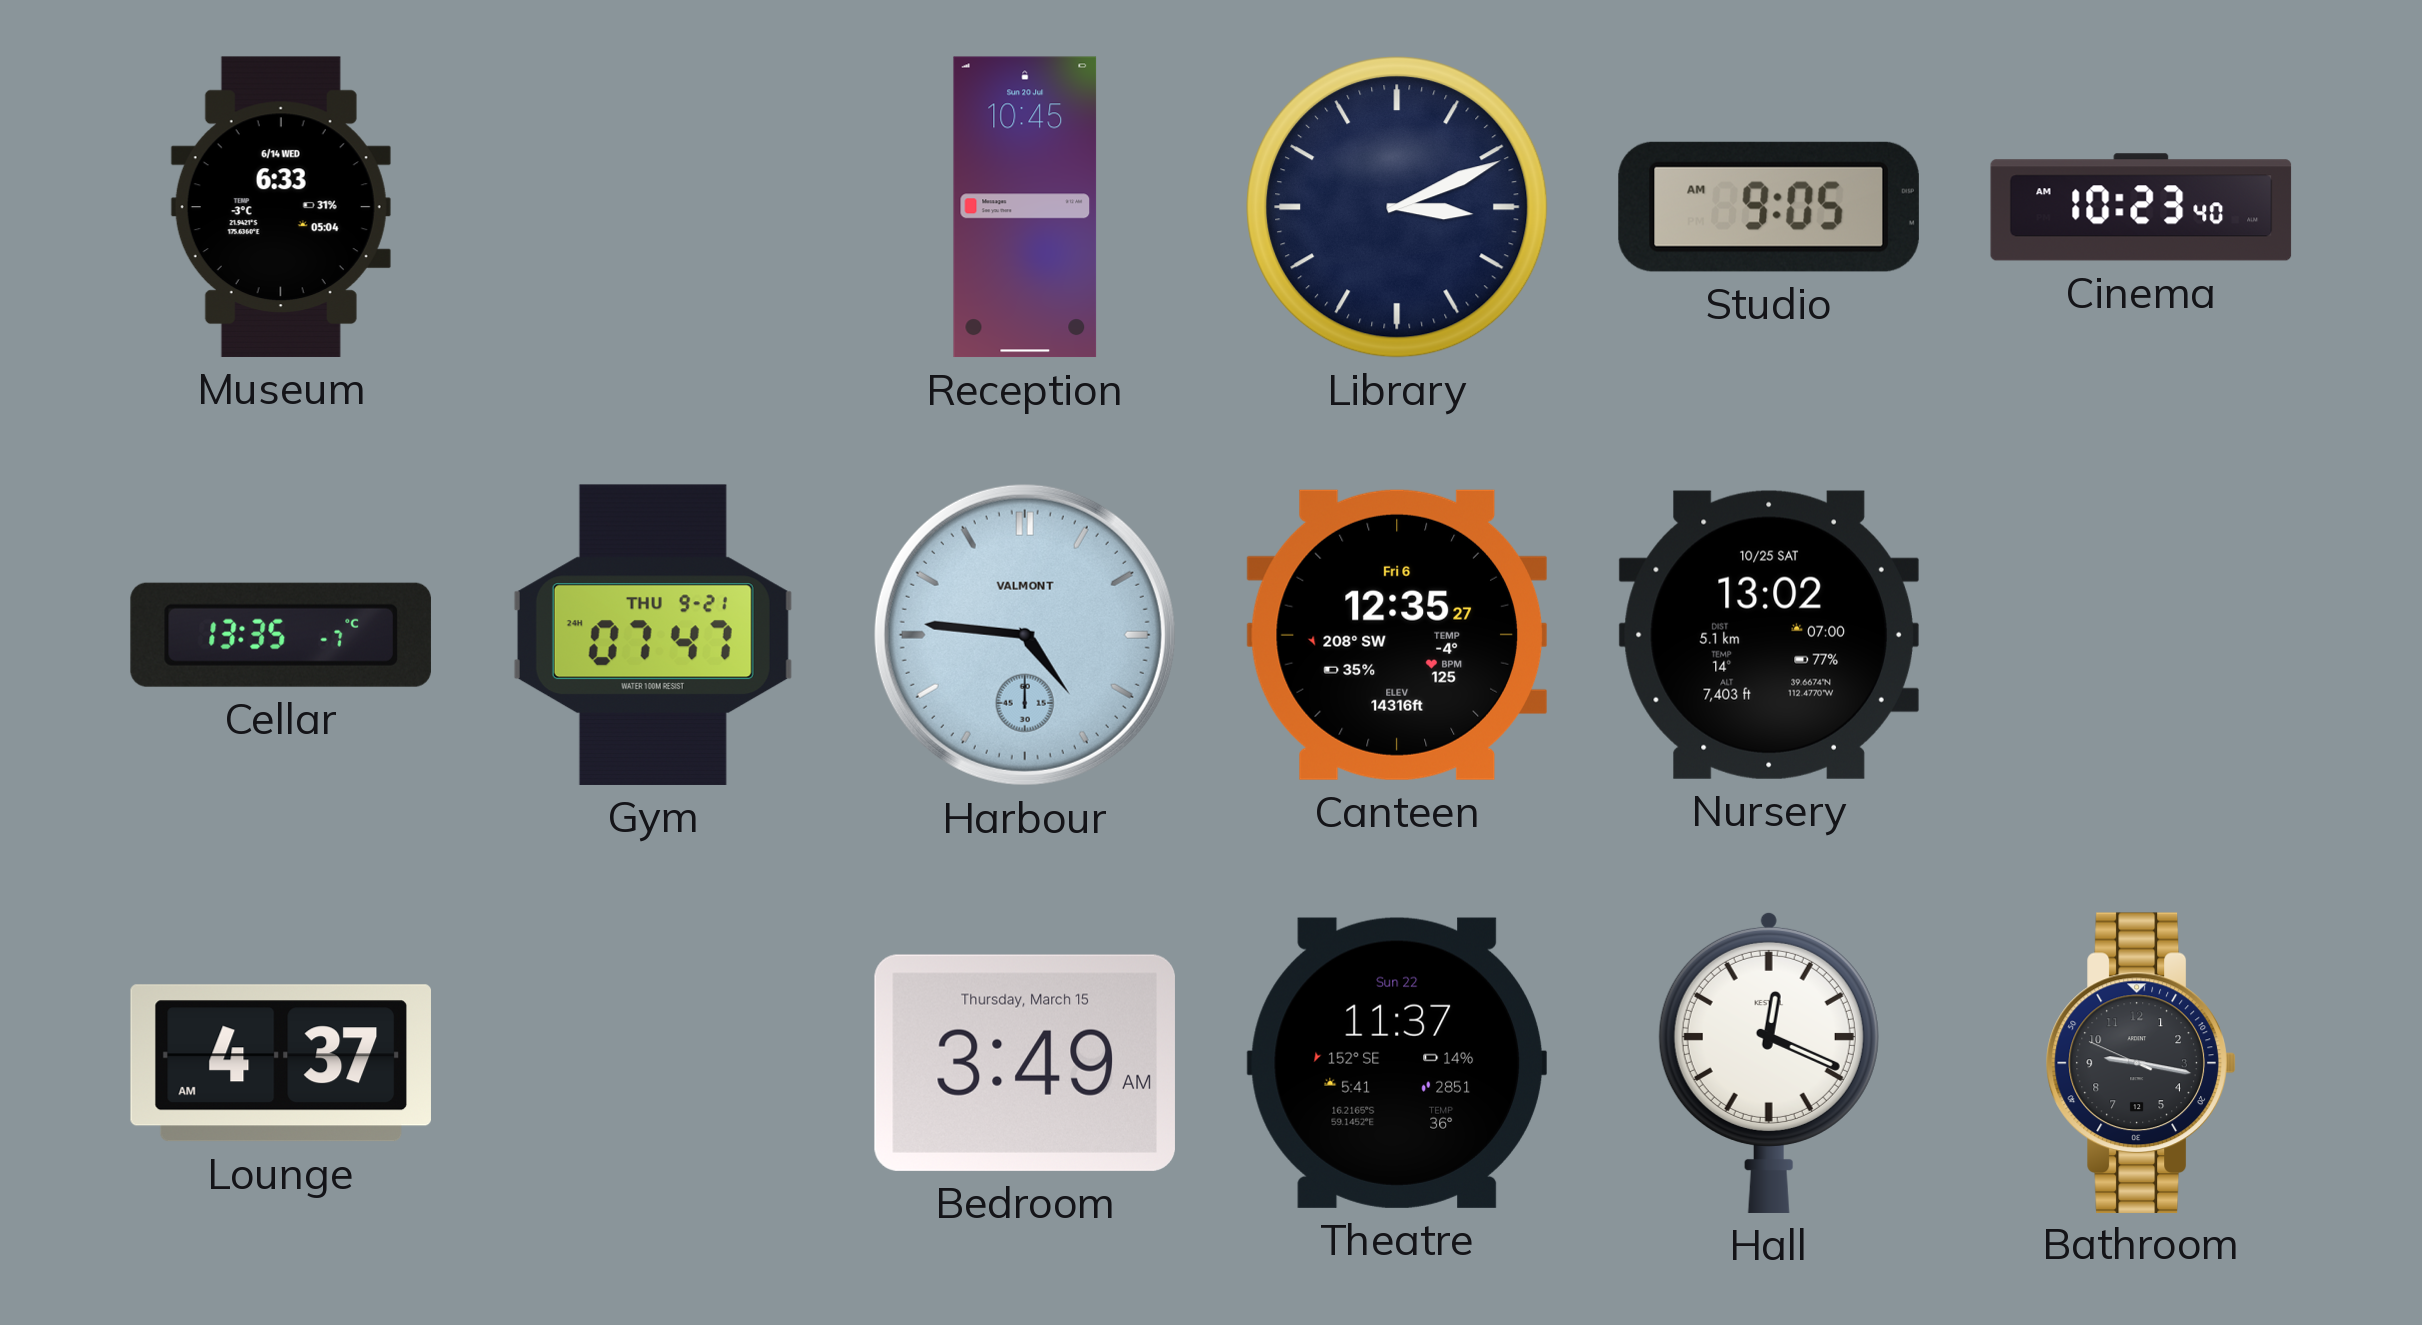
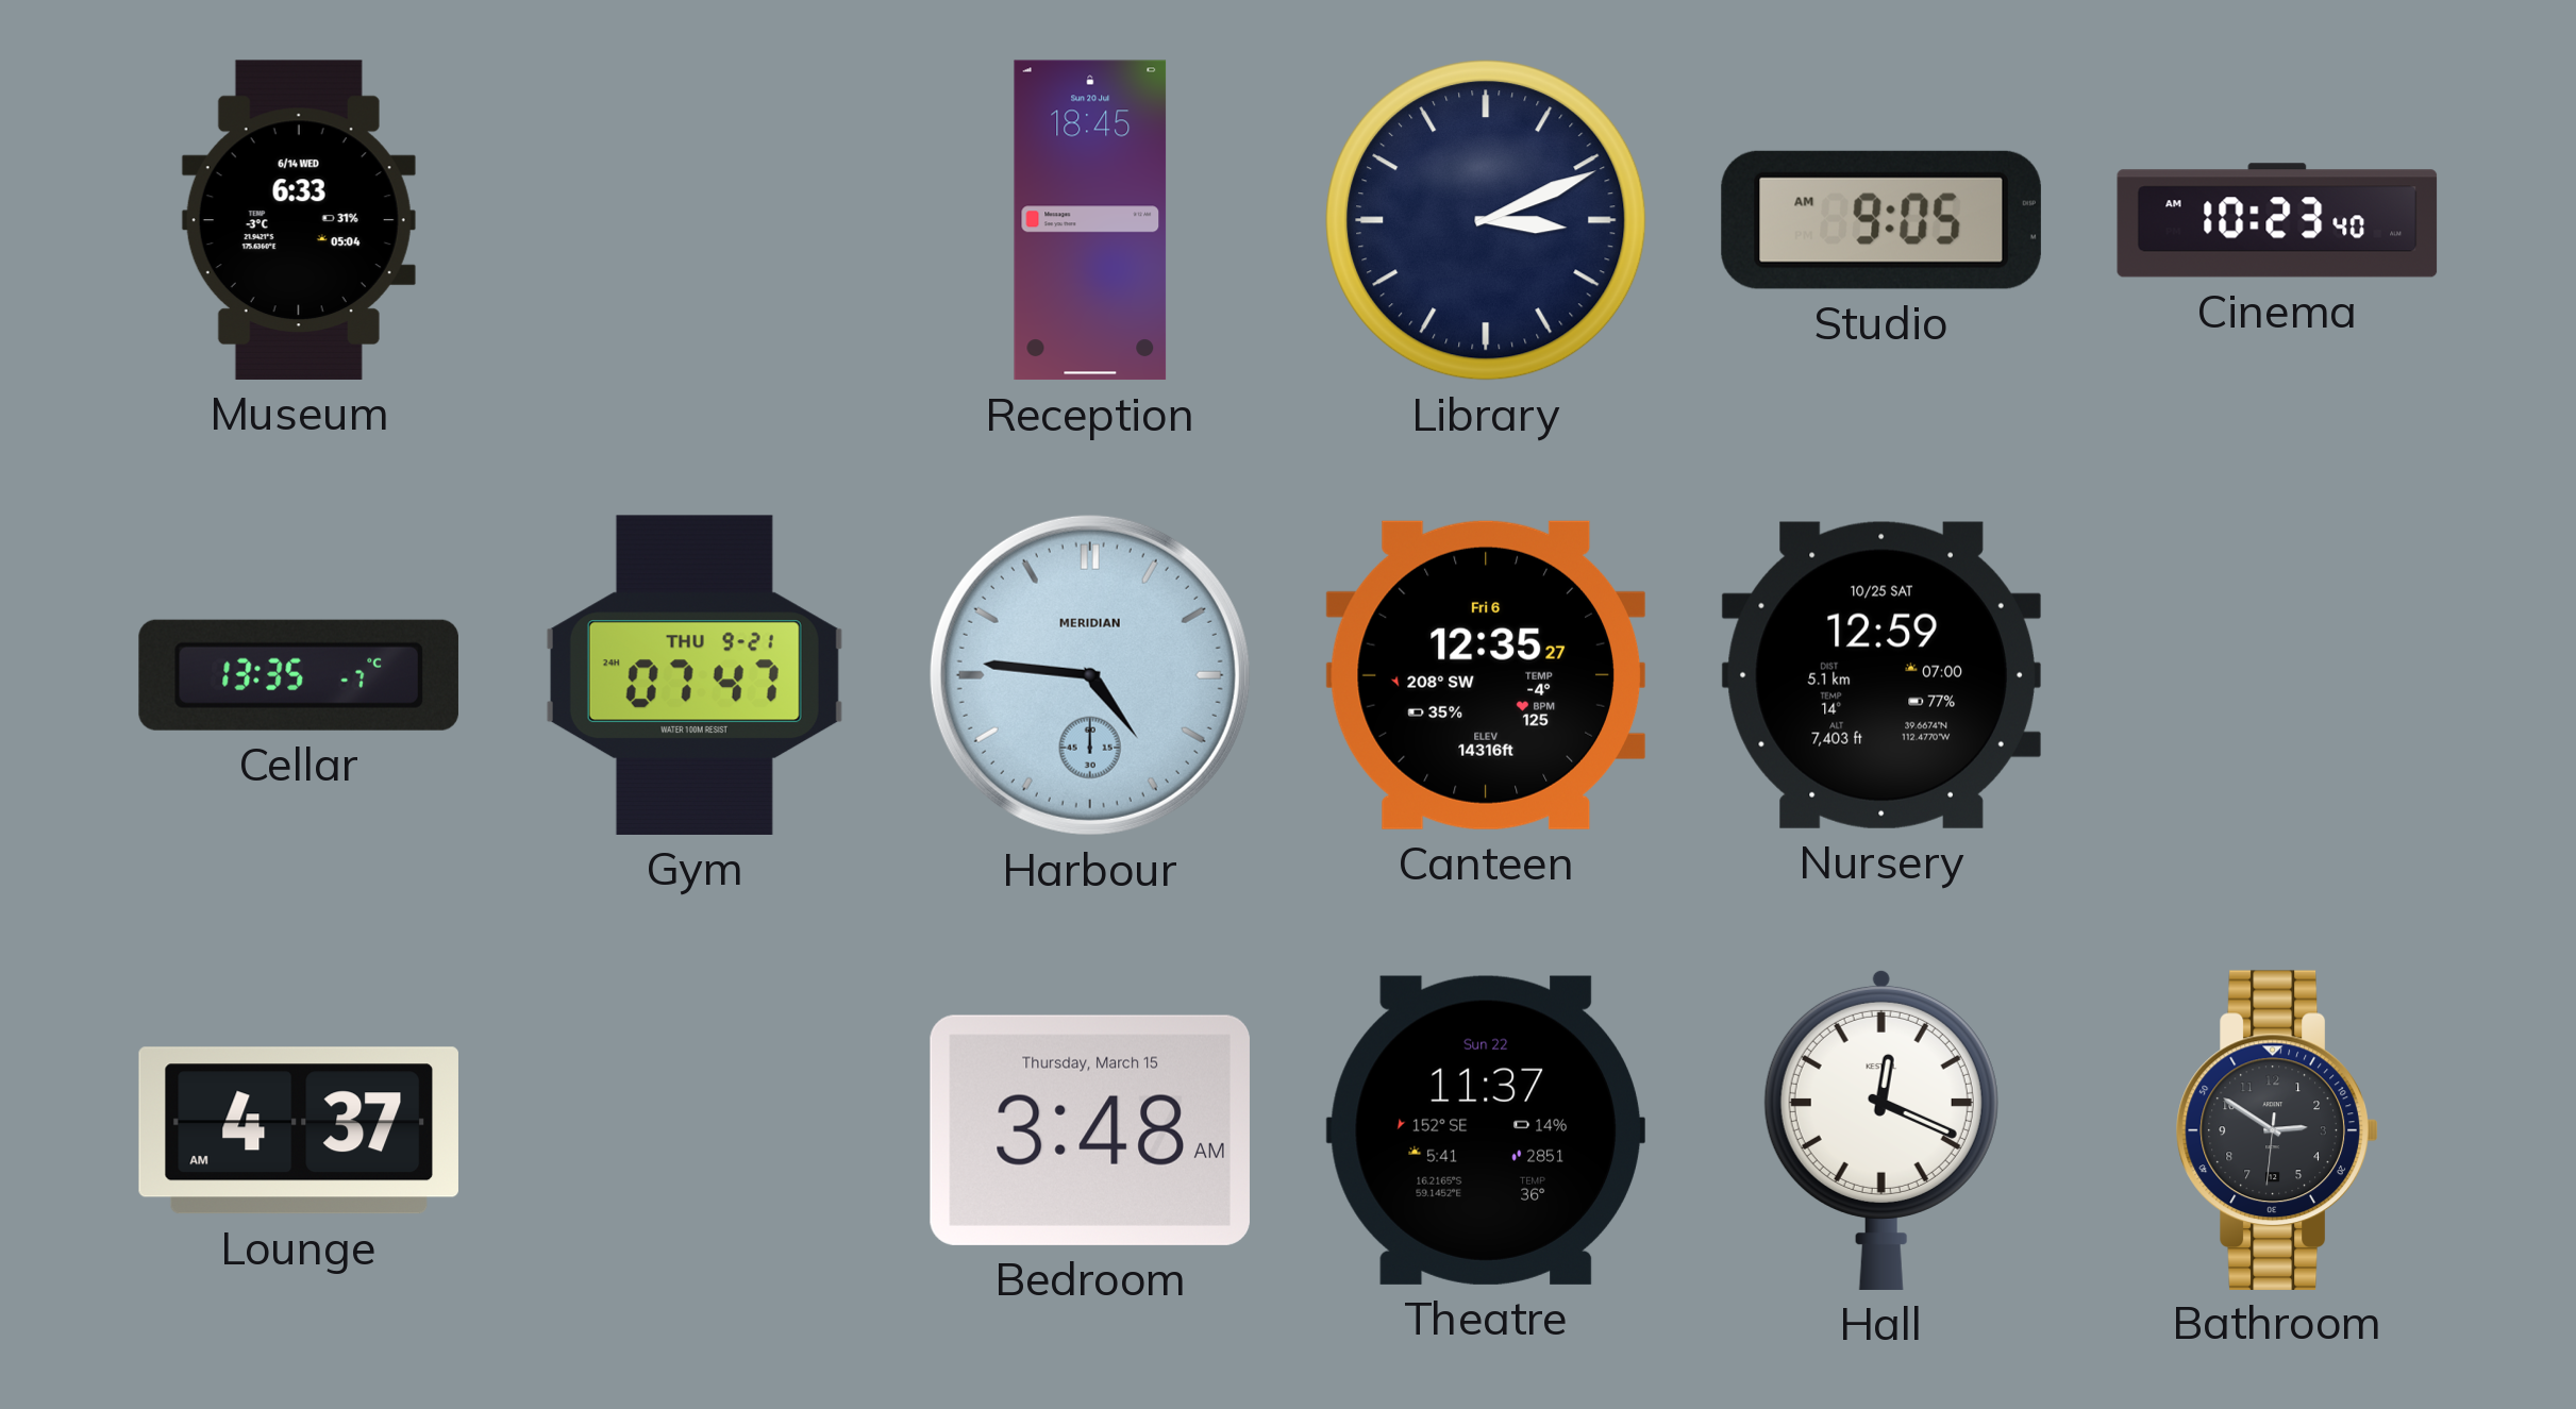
Reception: 10:45 -> 18:45 (1090, 220)
Harbour brand: VALMONT -> MERIDIAN (1090, 675)
Nursery: 13:02 -> 12:59 (1881, 675)
Bedroom: 3:49 -> 3:48 (1090, 1130)
Bathroom: 9:16 -> 2:50 (2277, 1129)
